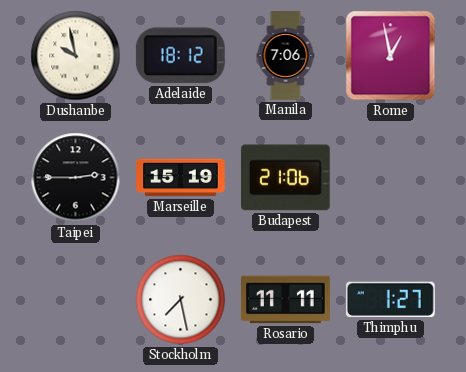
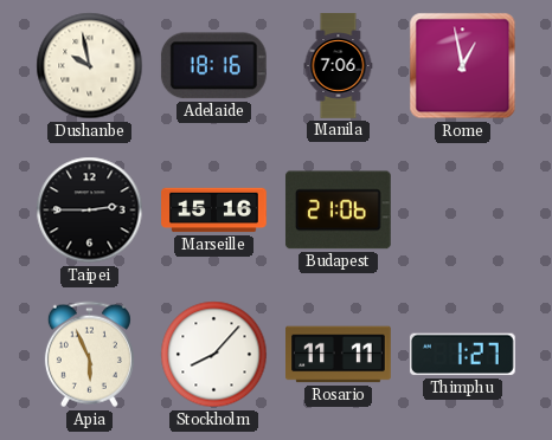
Adelaide: 18:12 -> 18:16 (213, 66)
Marseille: 15:19 -> 15:16 (214, 211)
Apia: none -> 5:56 (89, 355)
Stockholm: 7:28 -> 8:07 (214, 355)
